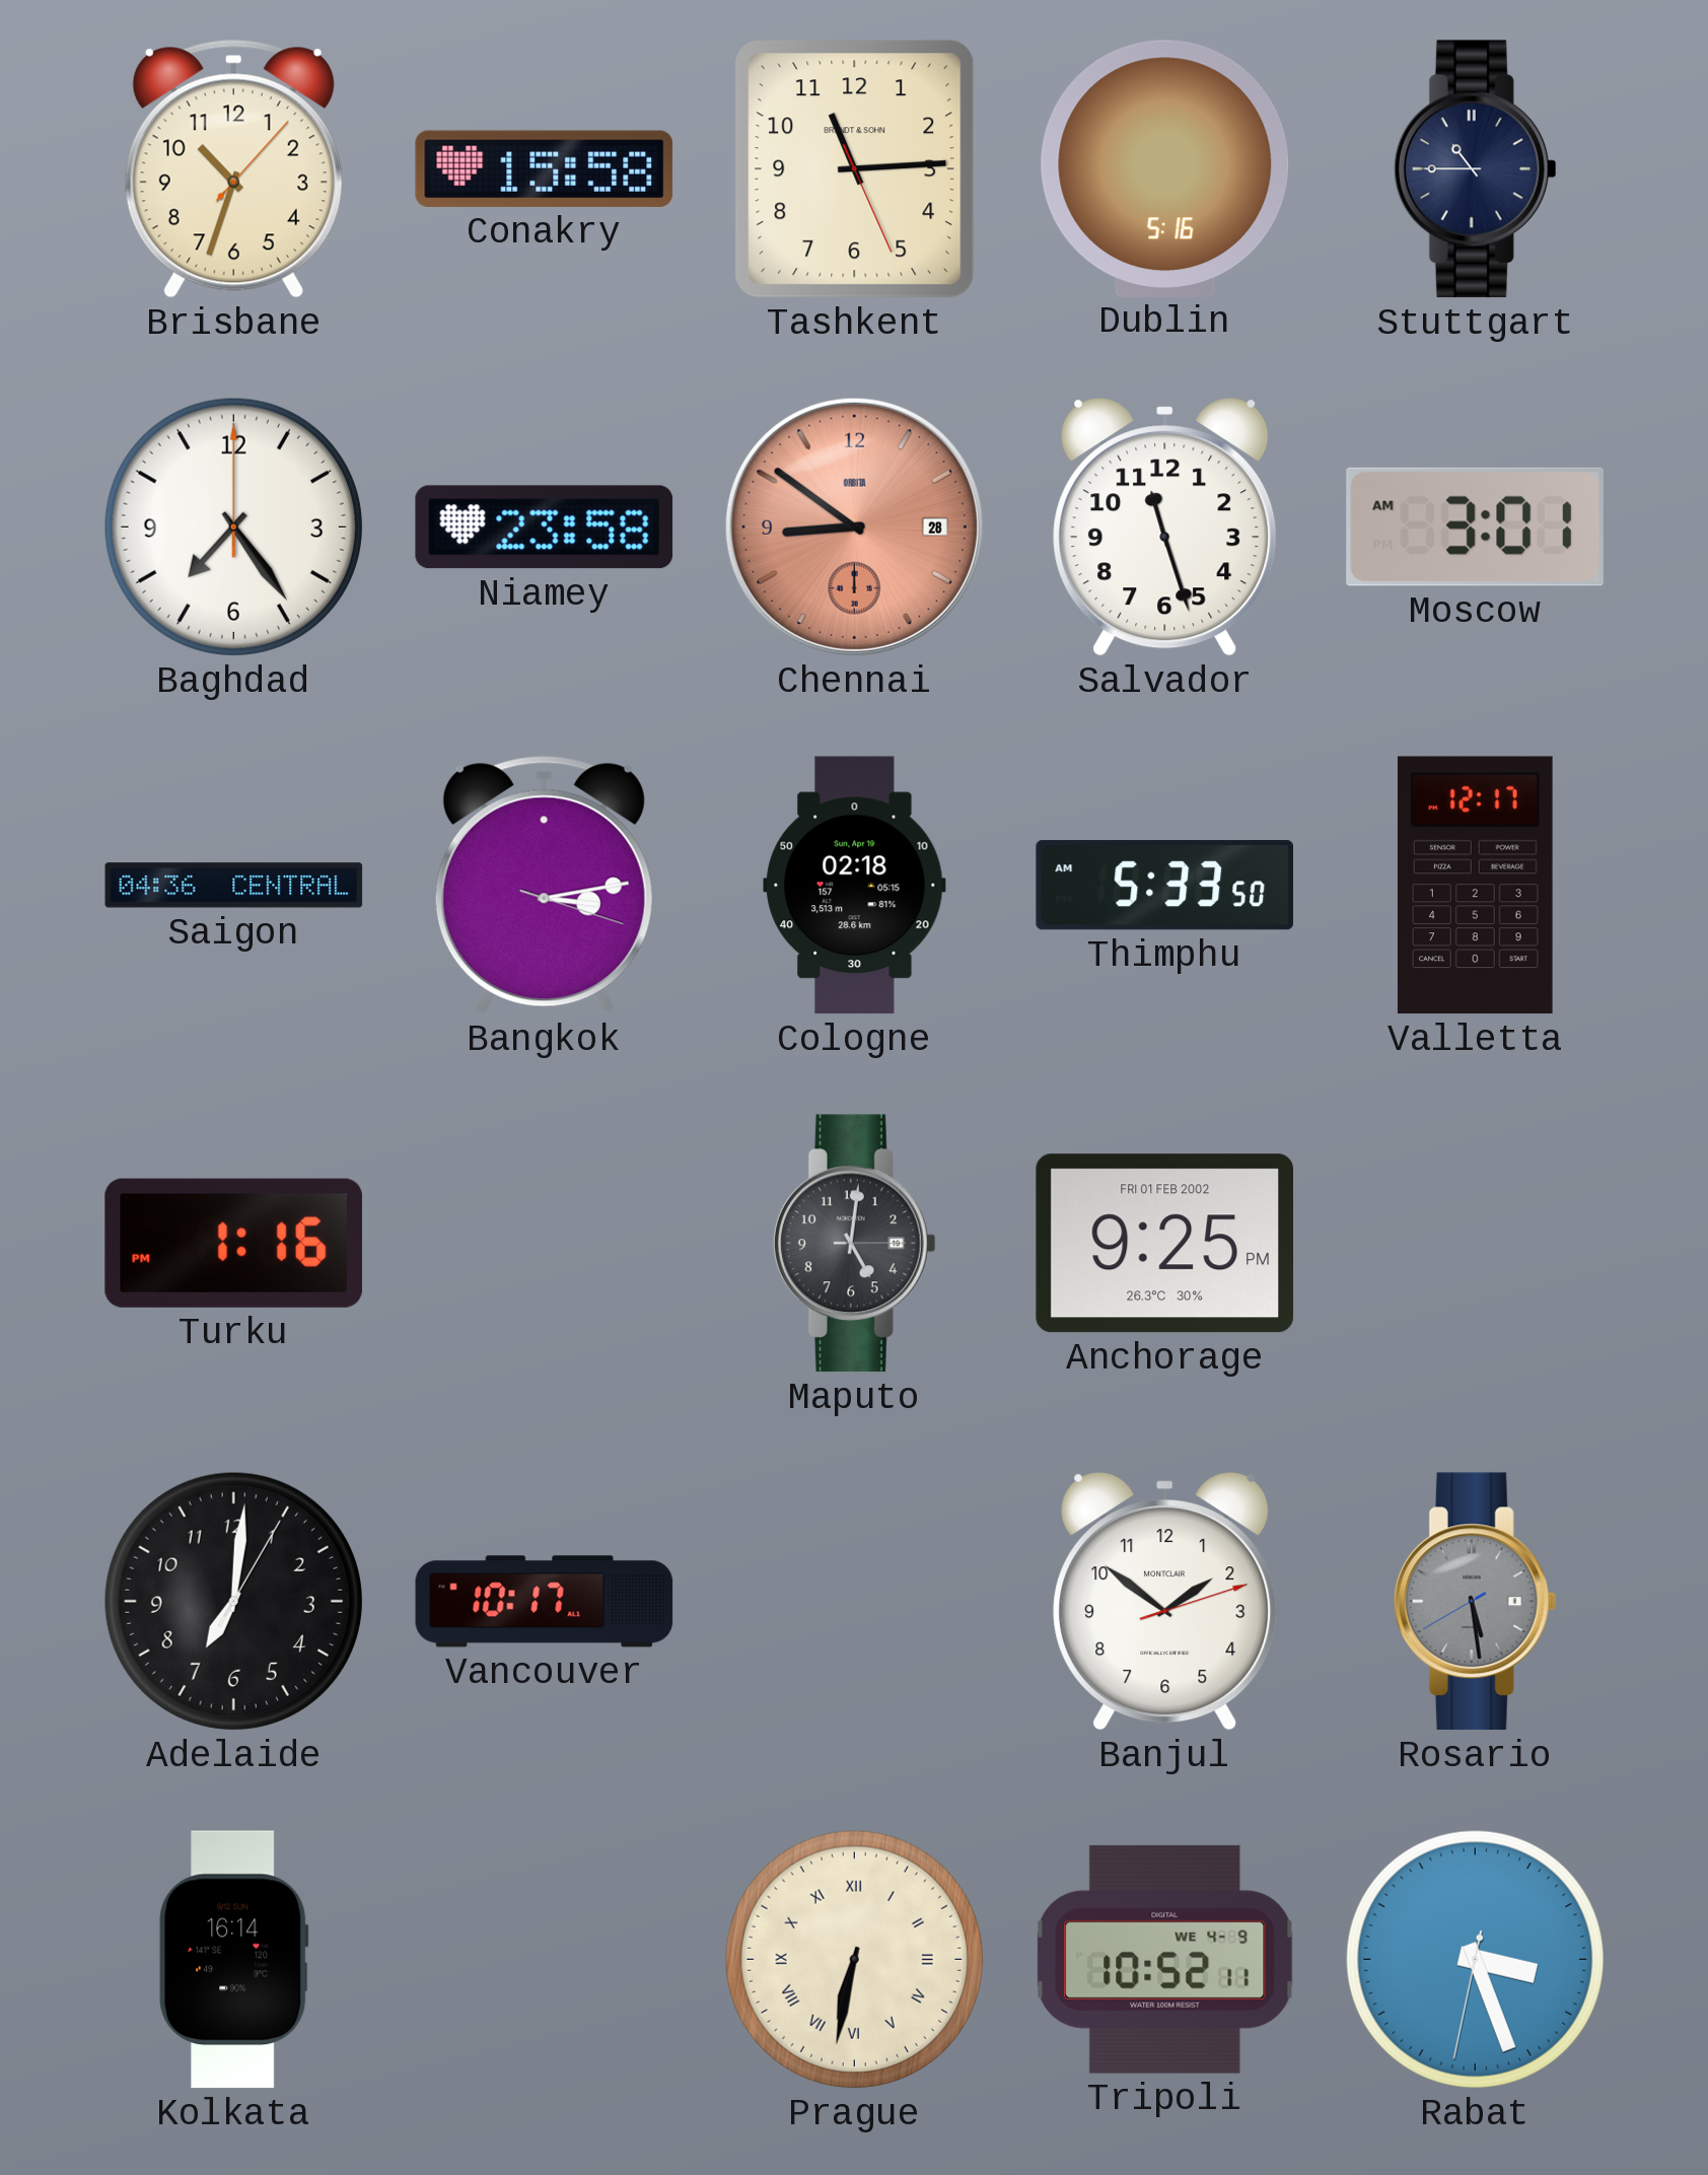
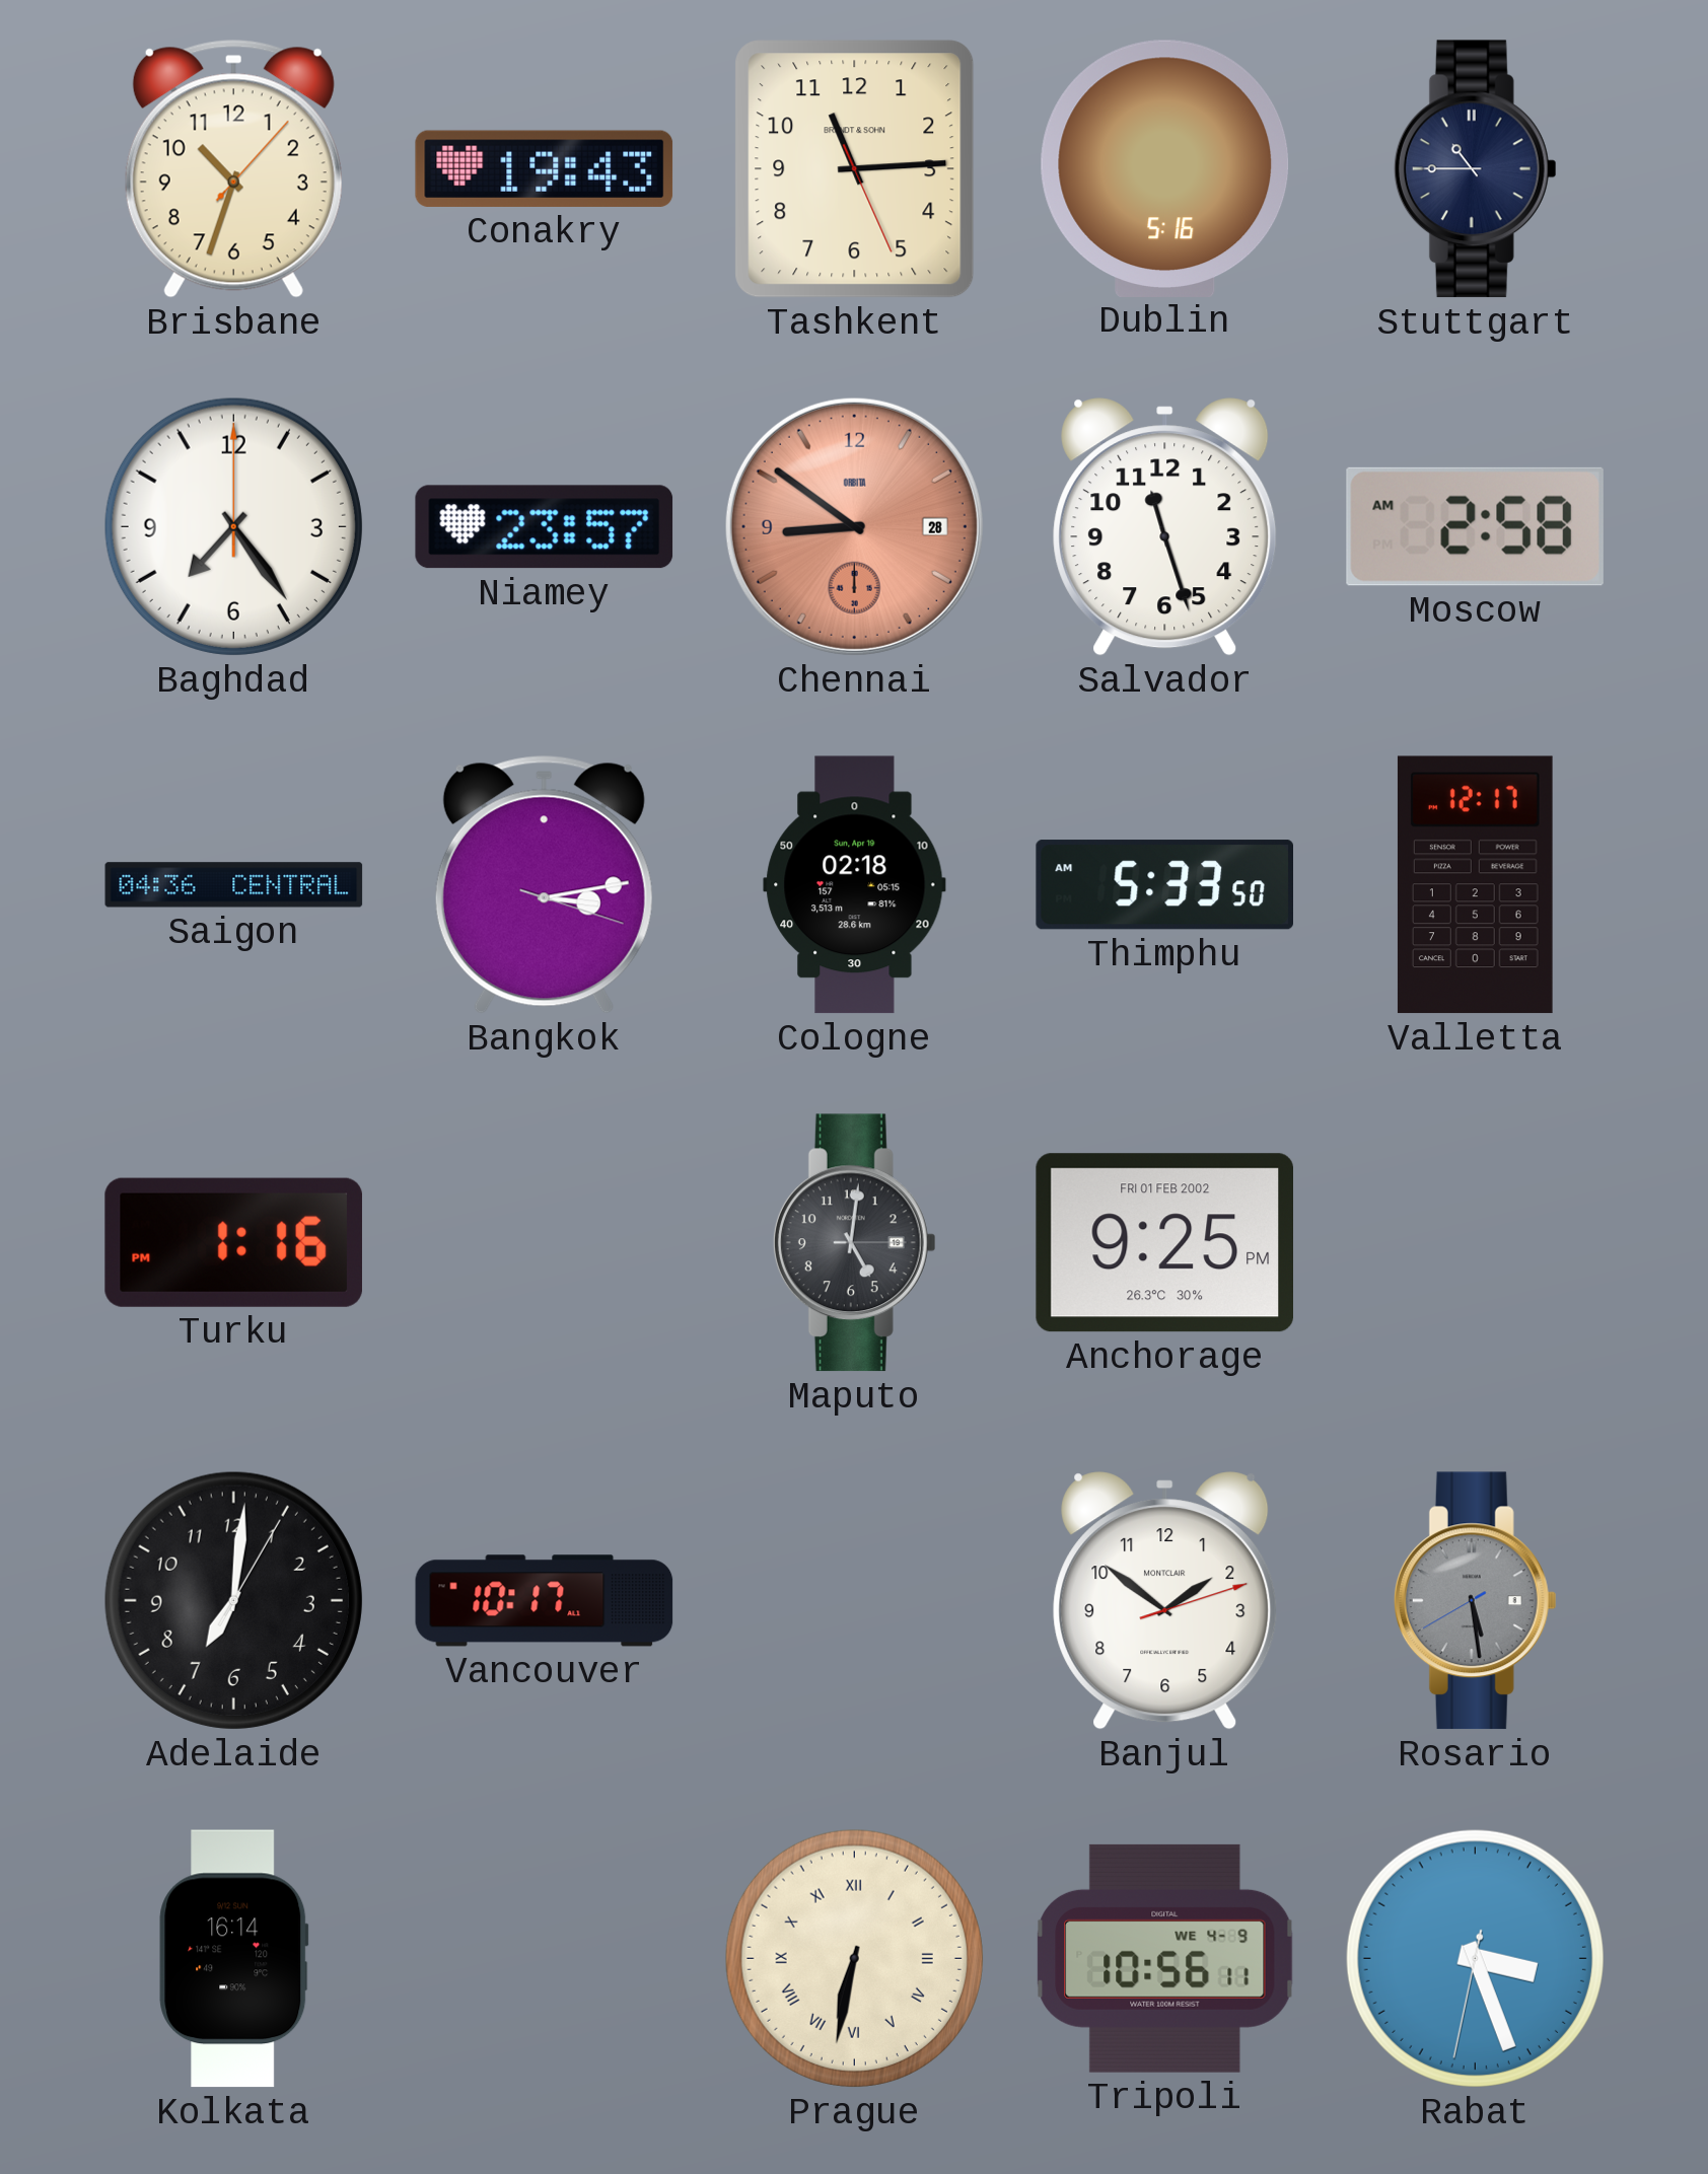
Conakry: 15:58 -> 19:43 (545, 168)
Niamey: 23:58 -> 23:57 (545, 527)
Moscow: 3:01 -> 2:58 (1475, 526)
Tripoli: 10:52 -> 10:56 (1165, 1958)
